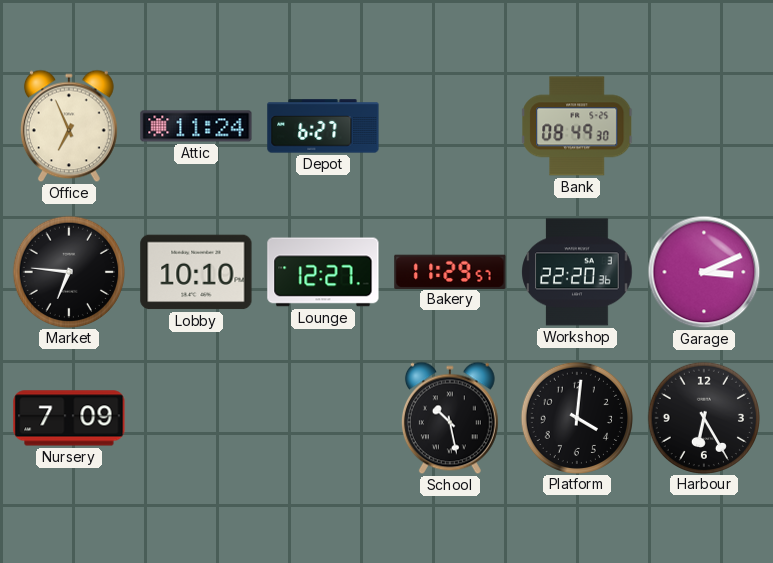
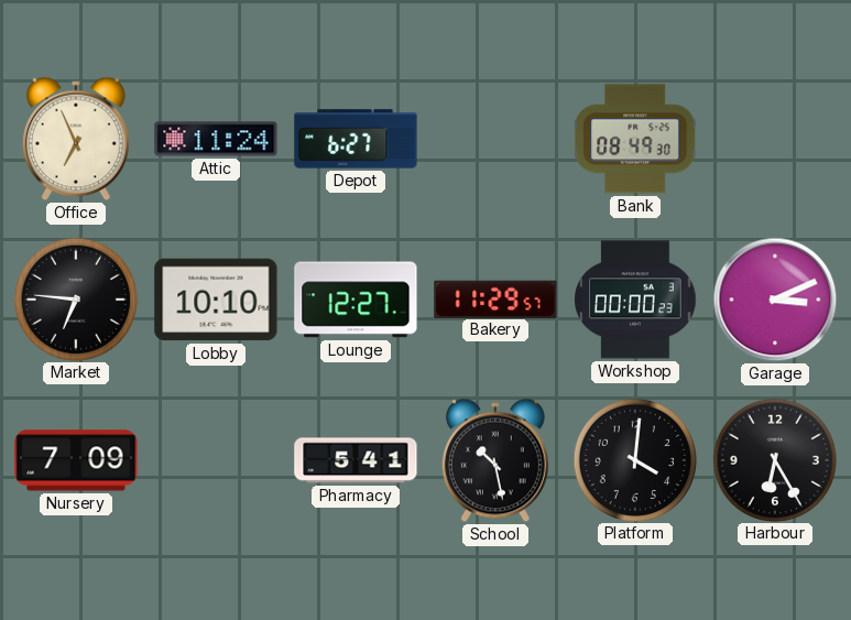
Workshop: 22:20 -> 00:00 (635, 300)
Pharmacy: none -> 5:41 (356, 460)
